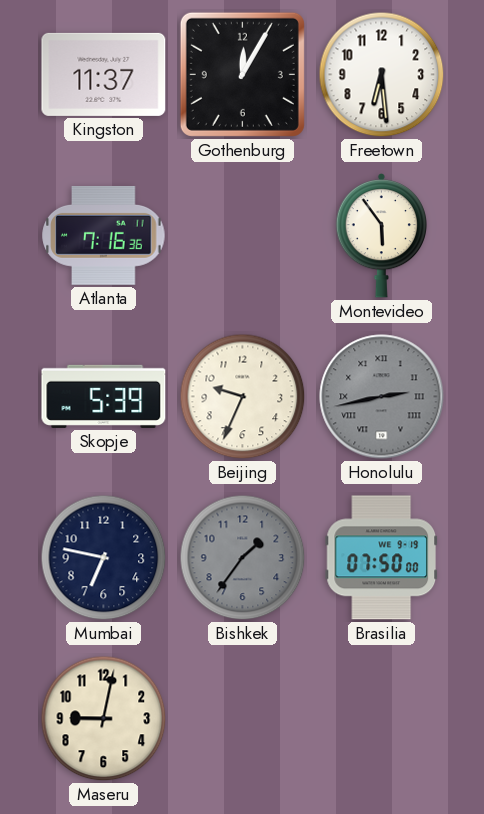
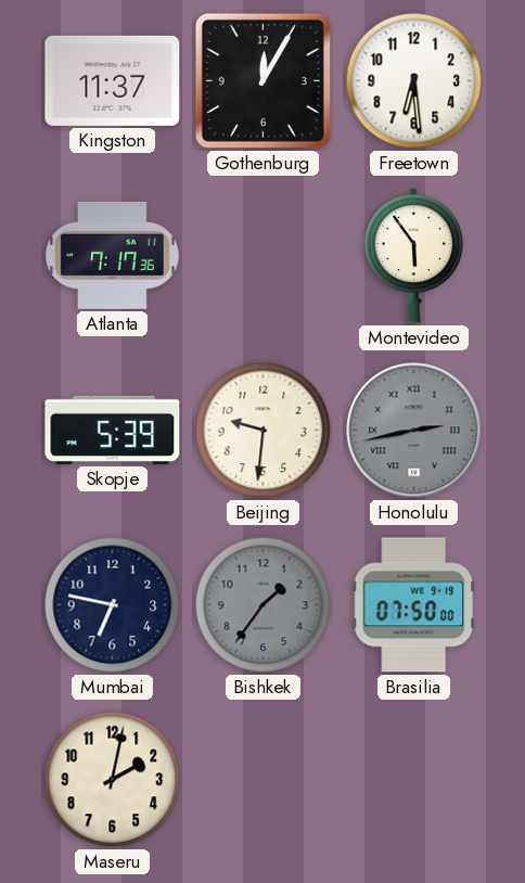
Atlanta: 7:16 -> 7:17 (113, 255)
Beijing: 9:34 -> 9:31 (264, 431)
Maseru: 9:02 -> 2:02 (113, 780)
